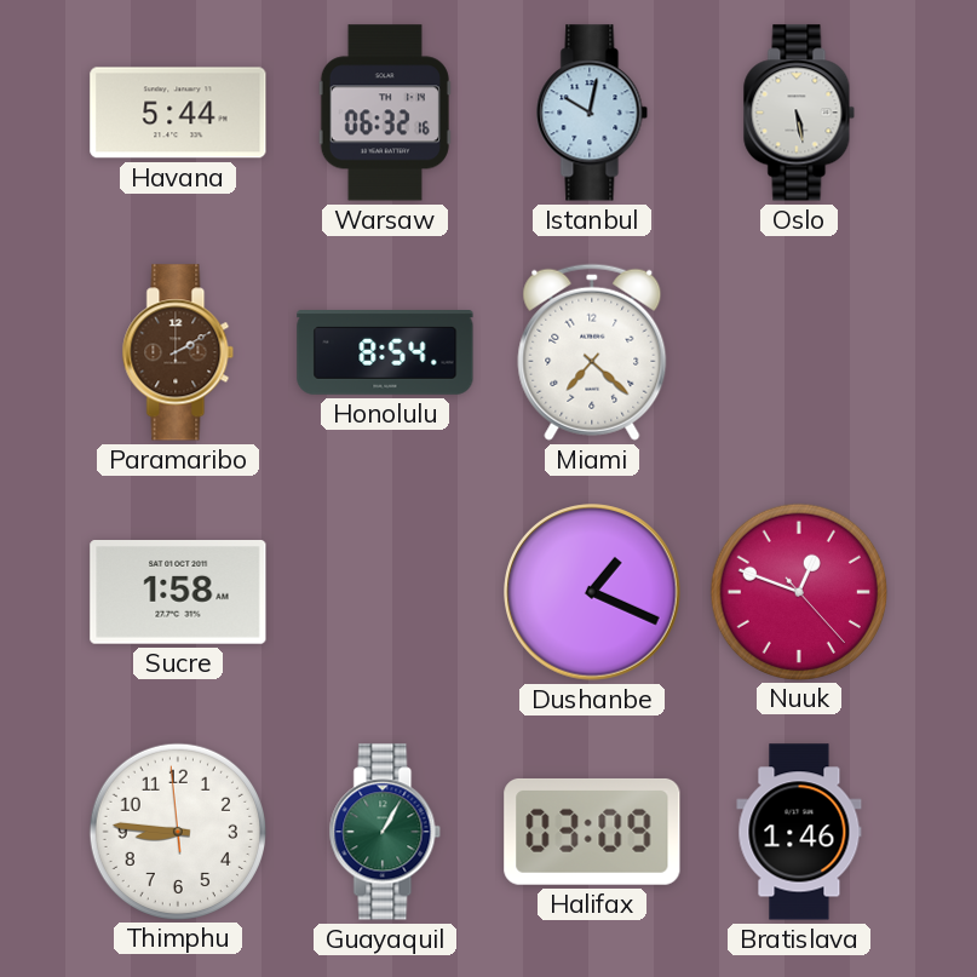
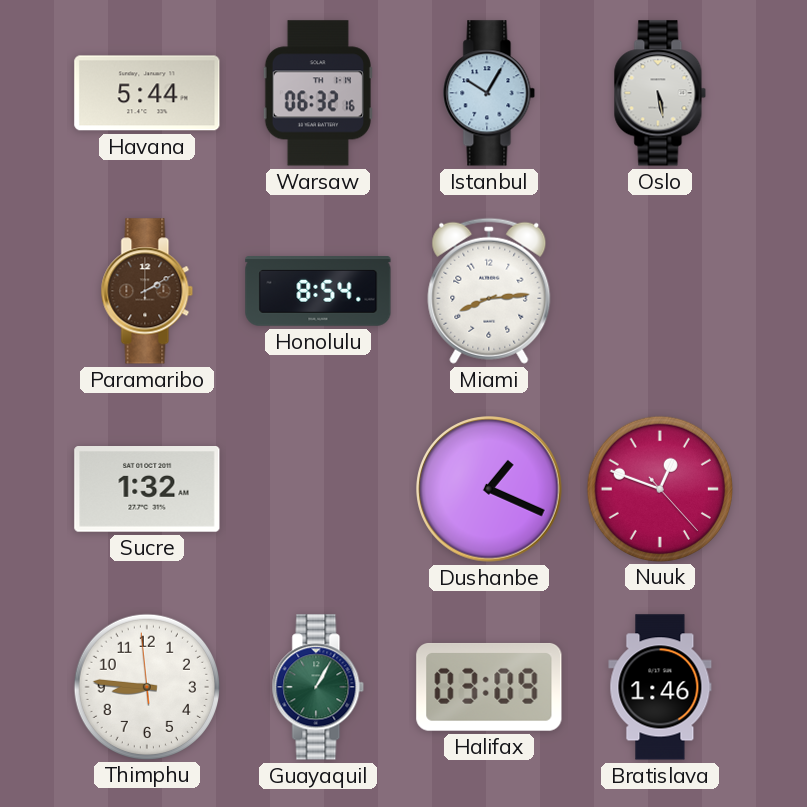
Istanbul: 10:02 -> 10:05 (489, 93)
Miami: 7:22 -> 8:14 (489, 291)
Sucre: 1:58 -> 1:32 (147, 490)
